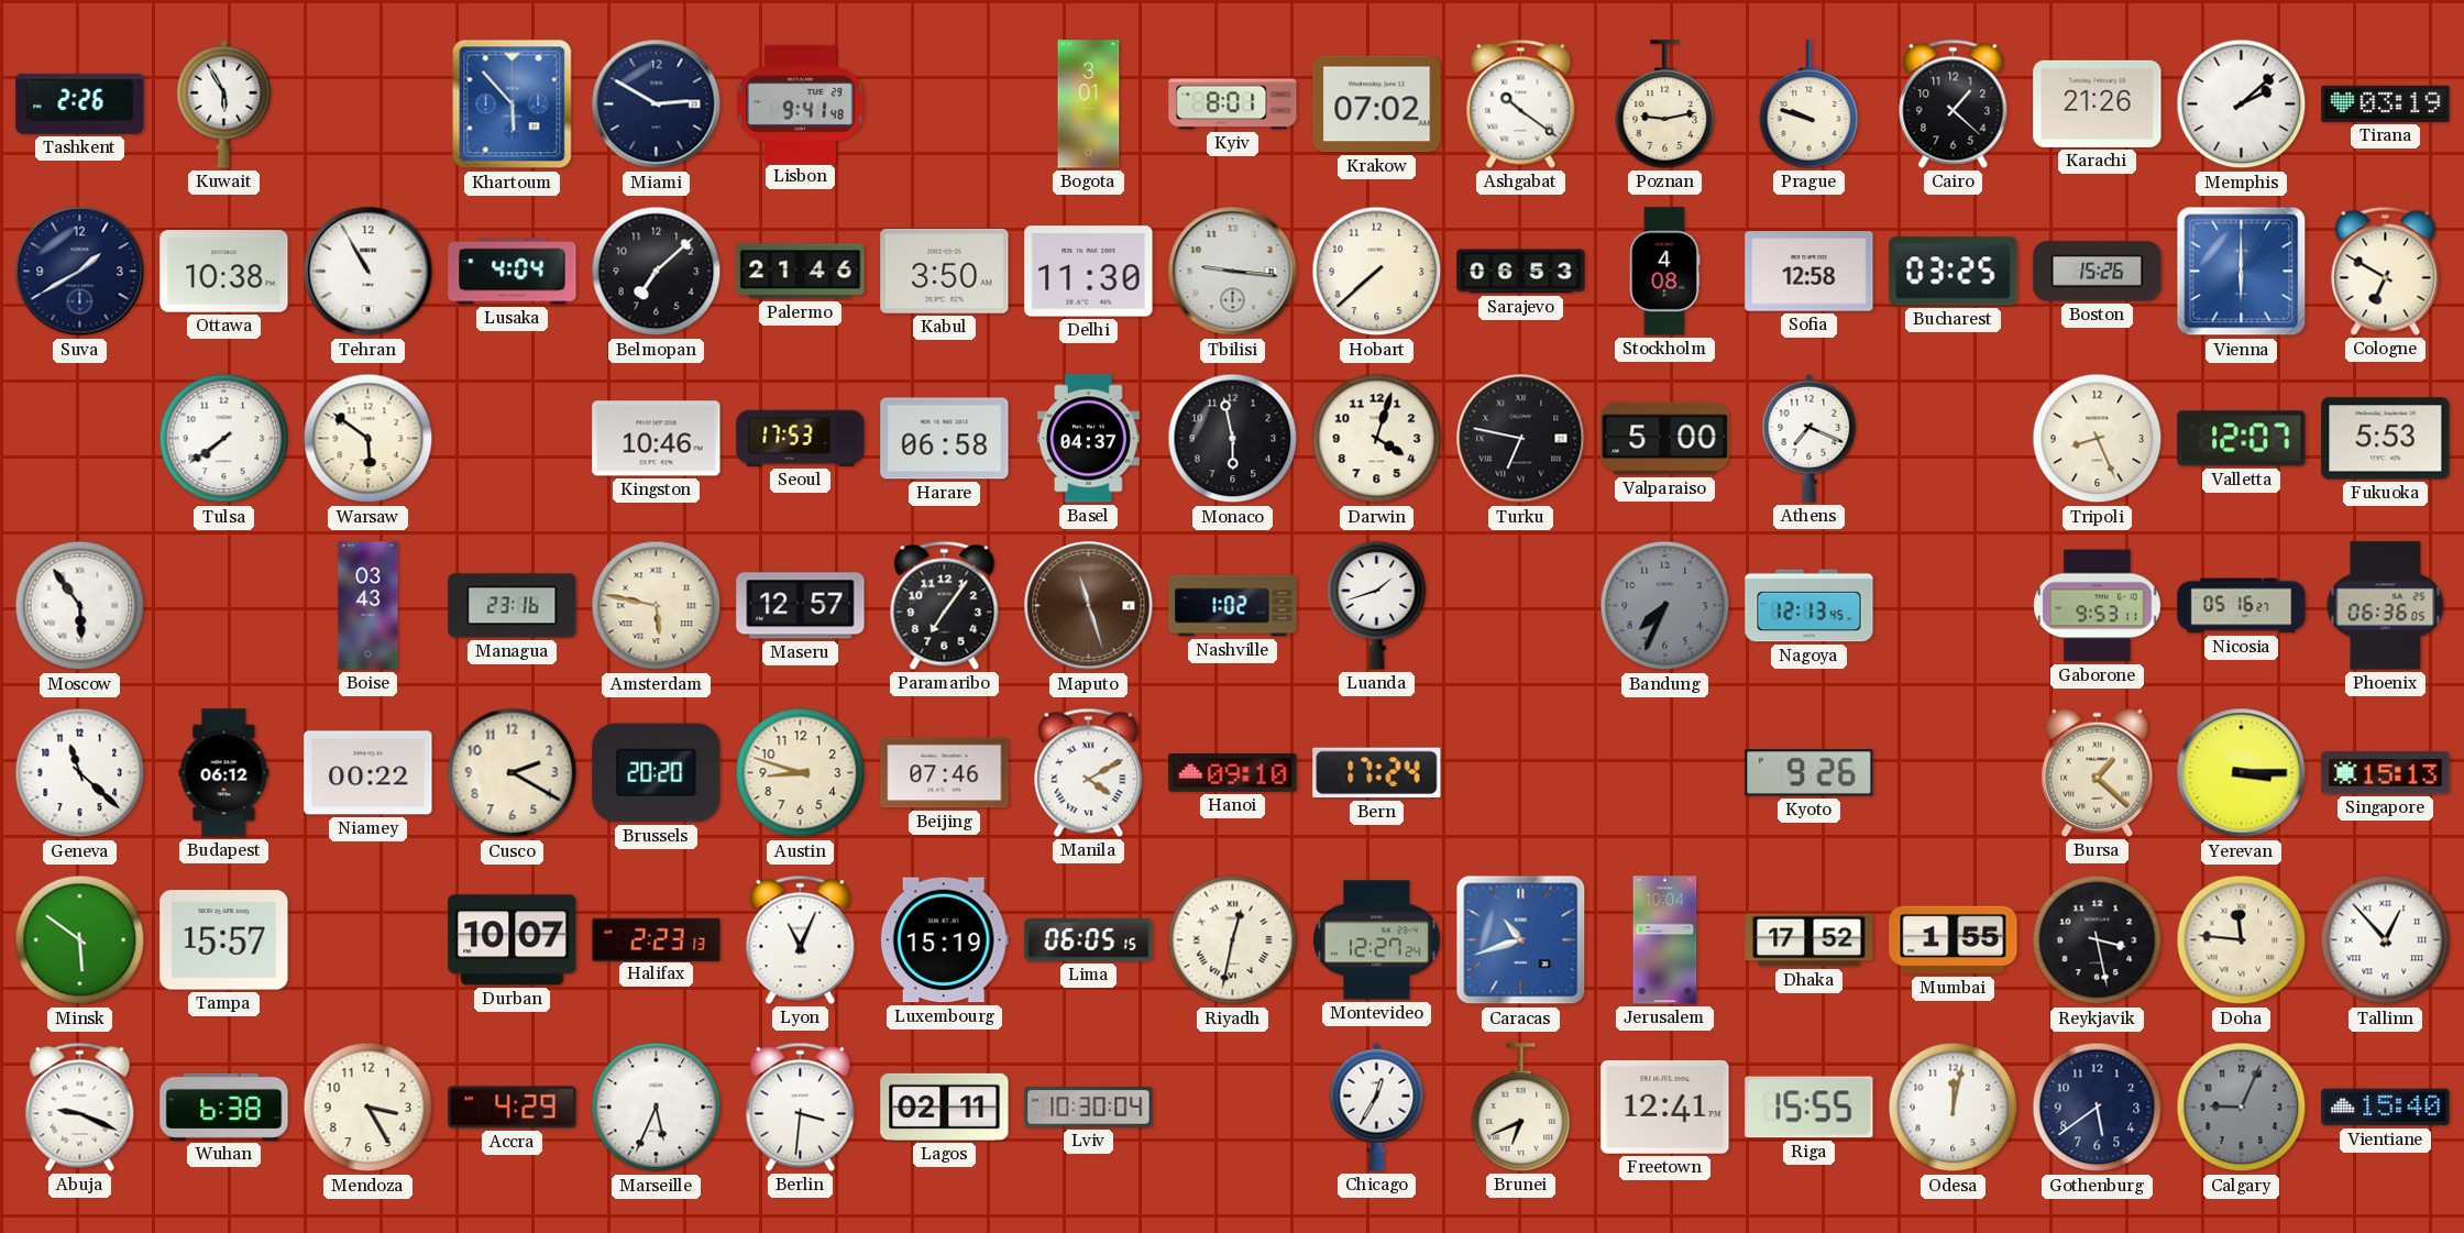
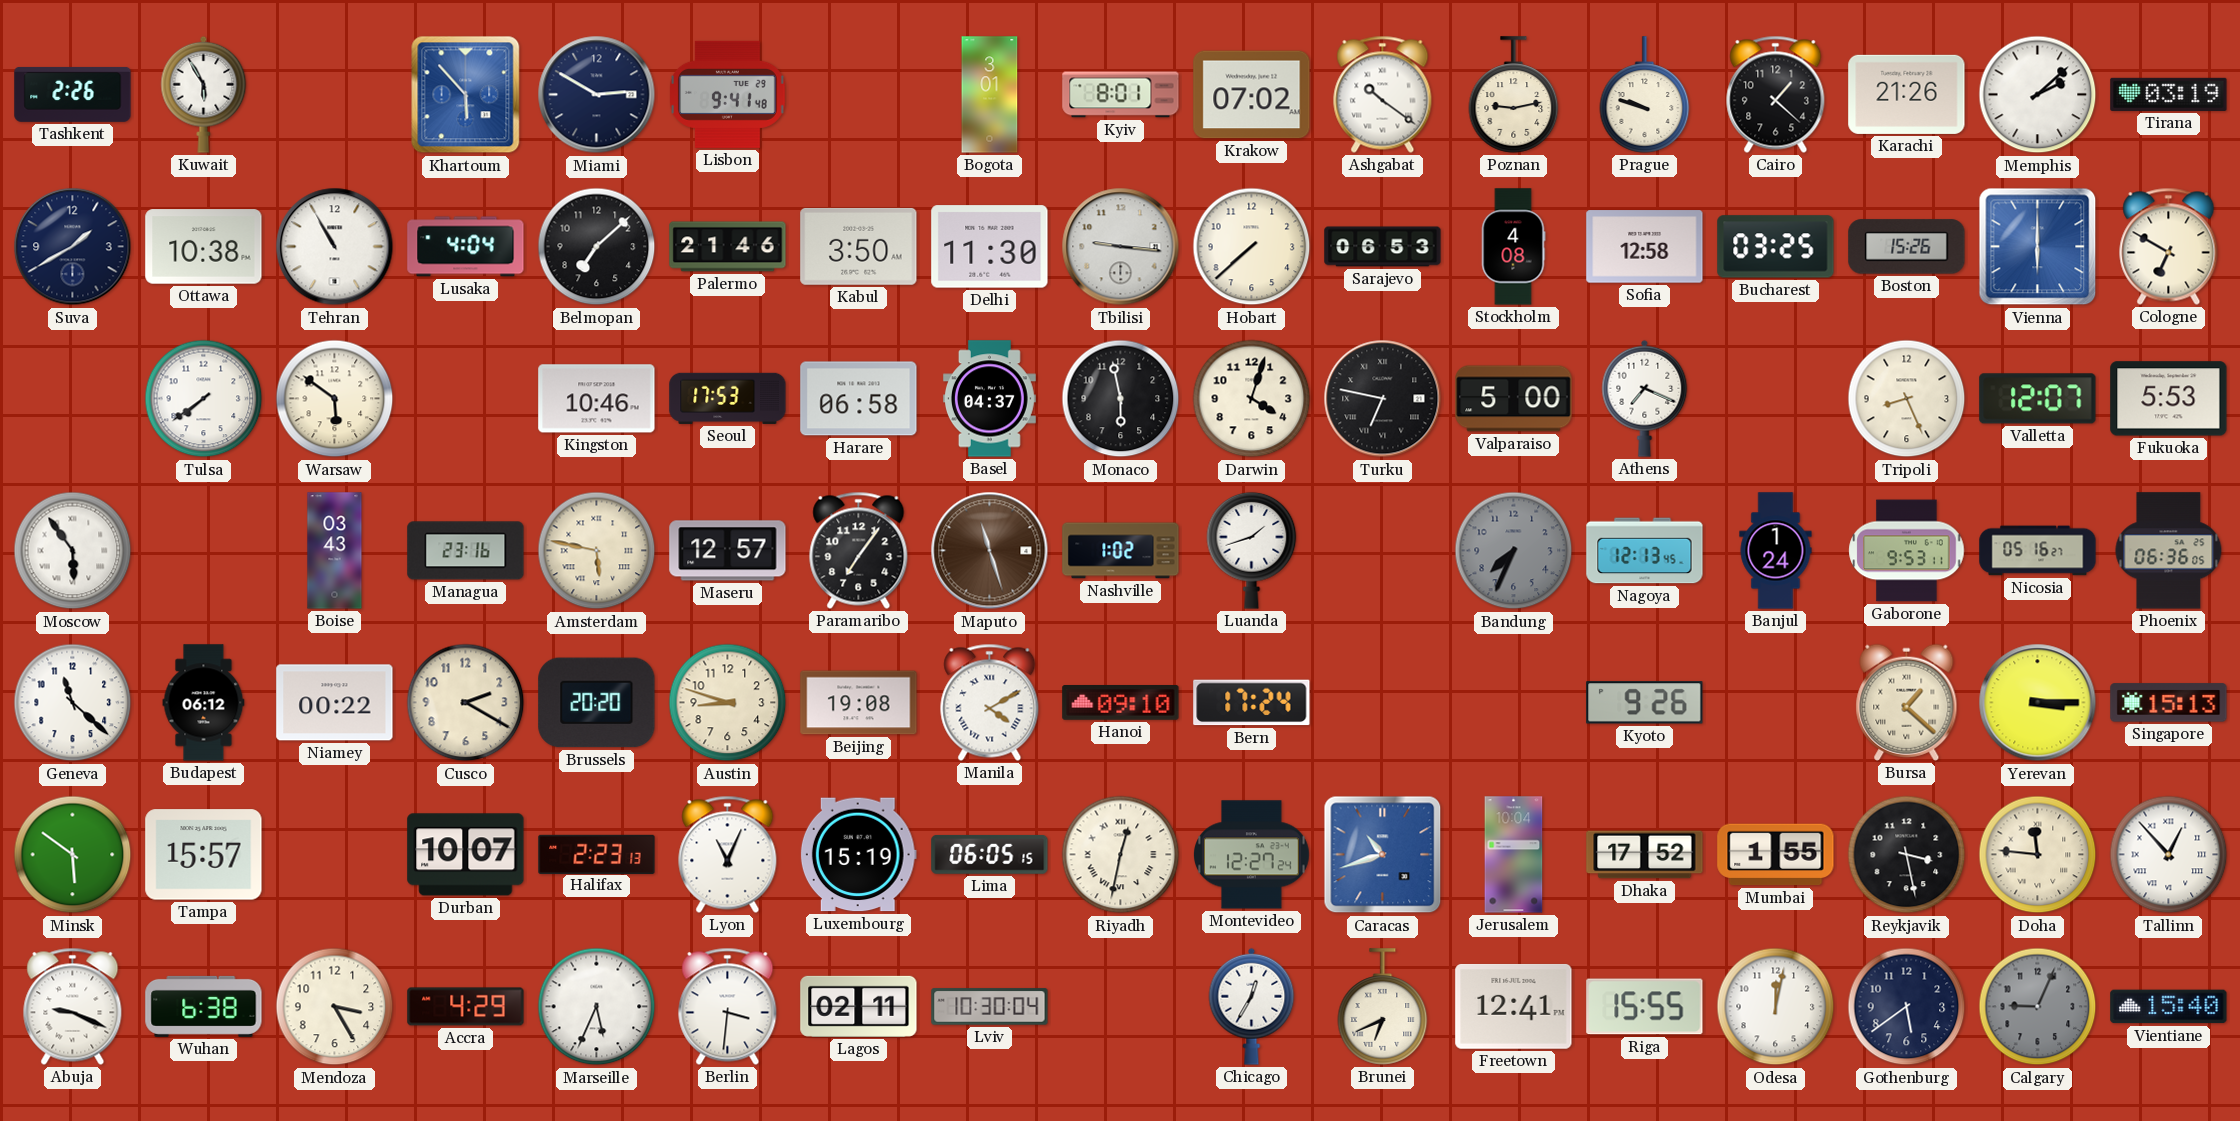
Banjul: none -> 1:24 (1776, 551)
Beijing: 07:46 -> 19:08 (859, 703)
